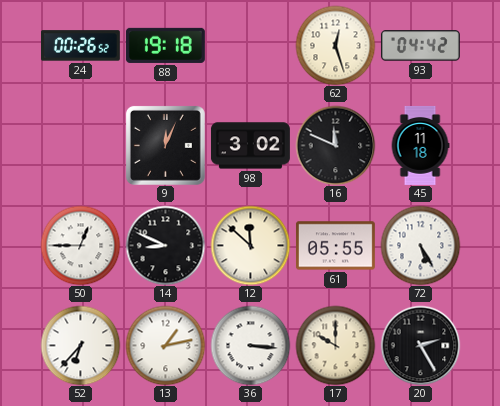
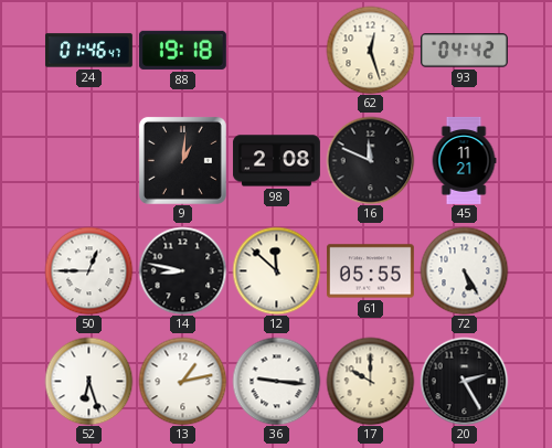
24: 00:26 -> 01:46 (88, 51)
9: 12:04 -> 1:01 (182, 160)
98: 3:02 -> 2:08 (276, 161)
45: 11:18 -> 11:21 (464, 160)
14: 8:49 -> 8:47 (182, 270)
52: 6:37 -> 6:27 (88, 381)
36: 3:16 -> 9:16 (276, 381)
